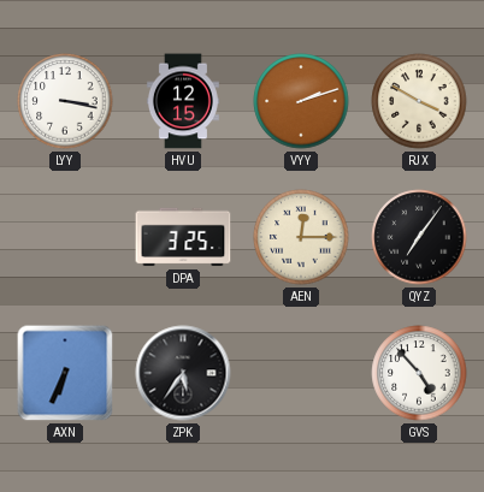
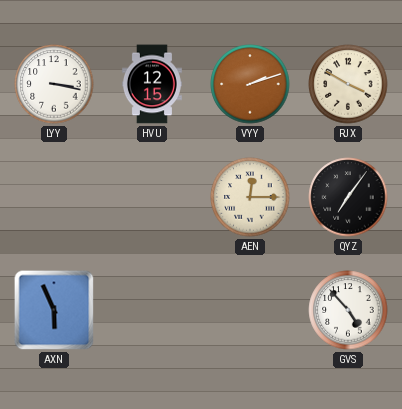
DPA: 3:25 -> none (183, 237)
AXN: 6:34 -> 5:56 (54, 310)
ZPK: 5:36 -> none (183, 373)
